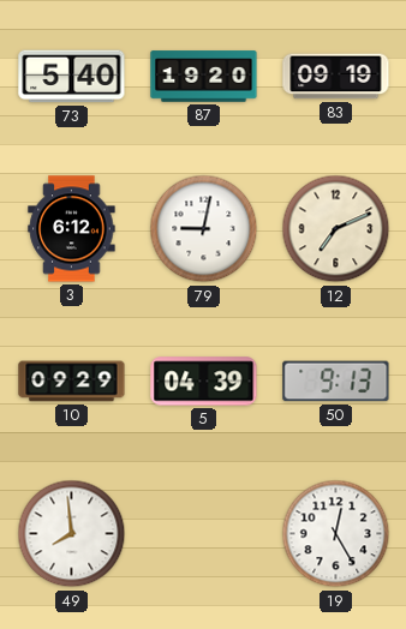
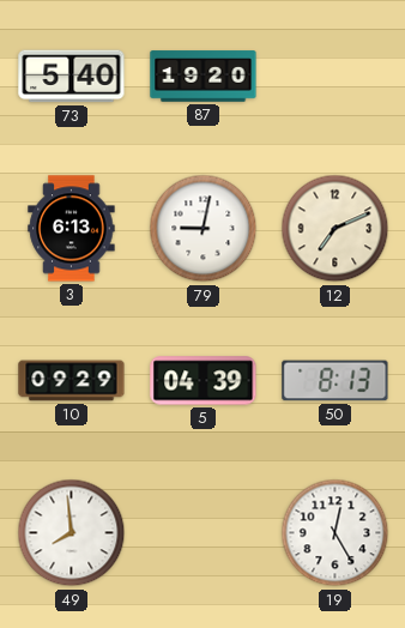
83: 09:19 -> none (336, 77)
3: 6:12 -> 6:13 (72, 229)
50: 9:13 -> 8:13 (336, 381)
